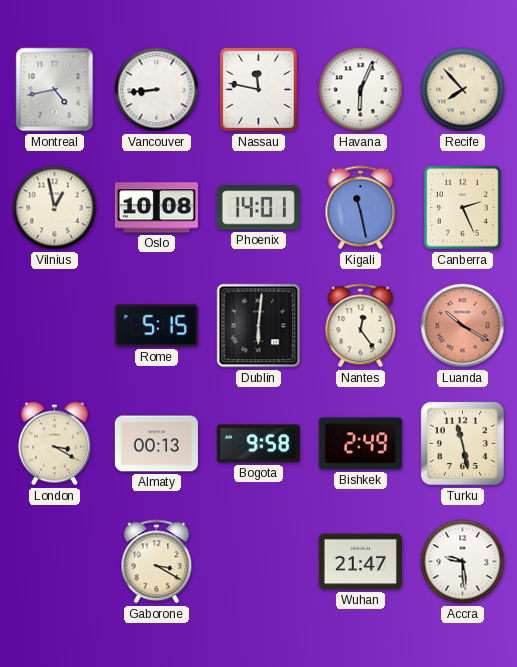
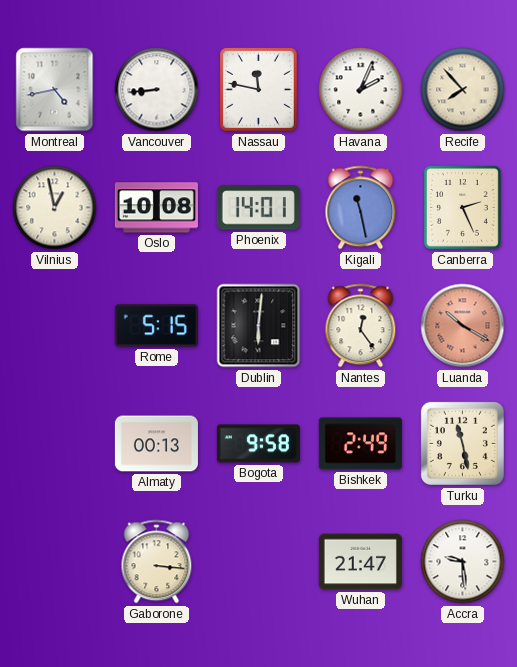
Havana: 6:04 -> 2:04 (361, 90)
London: 3:20 -> none (54, 444)
Gaborone: 3:20 -> 3:16 (157, 562)
